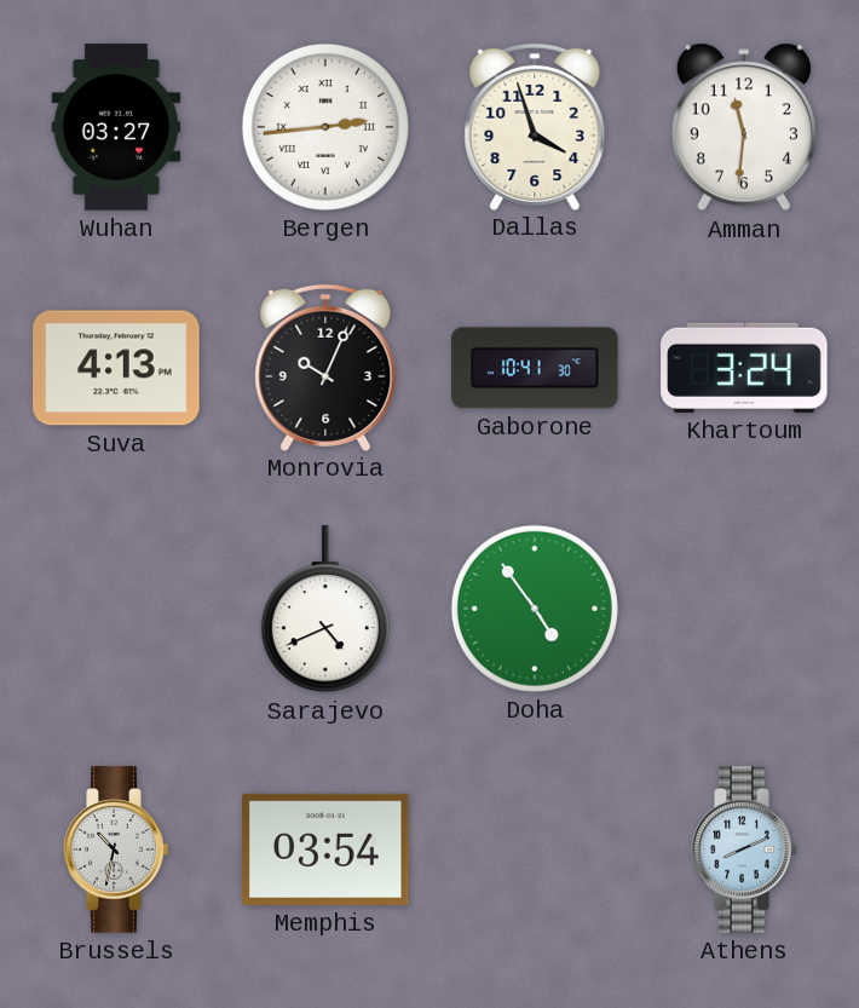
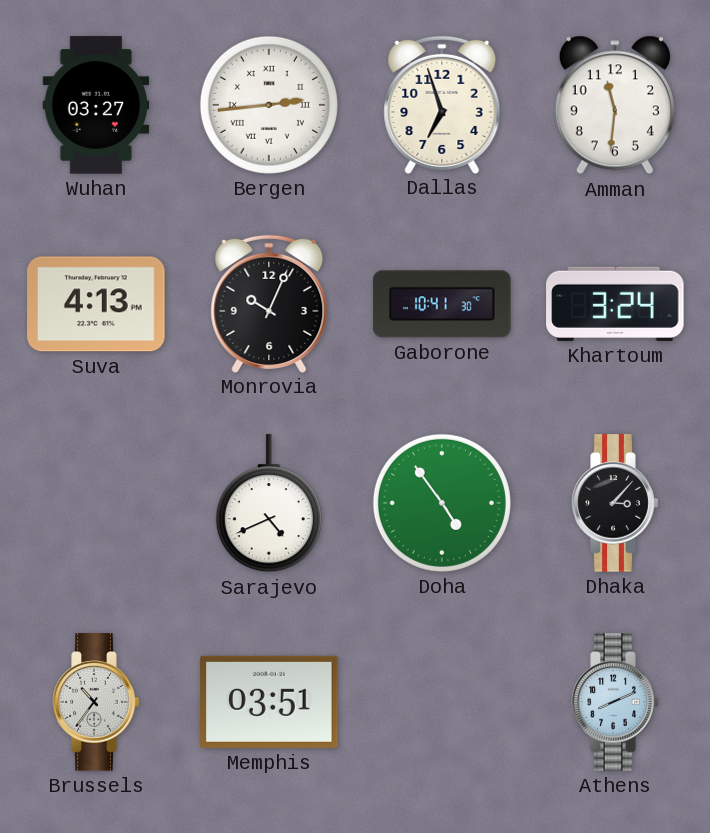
Dallas: 3:57 -> 6:57 (442, 104)
Dhaka: none -> 3:07 (615, 503)
Brussels: 10:32 -> 10:36 (96, 702)
Memphis: 03:54 -> 03:51 (269, 702)
